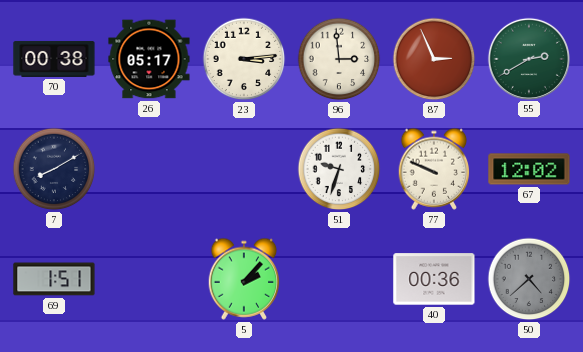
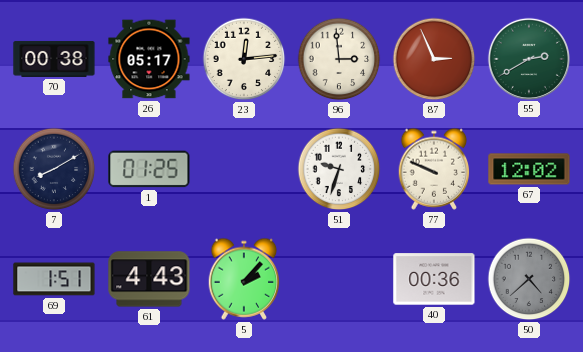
23: 3:14 -> 12:14 (244, 59)
1: none -> 01:25 (149, 169)
61: none -> 4:43 (149, 279)
